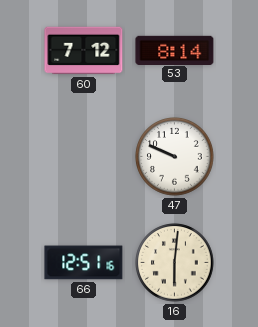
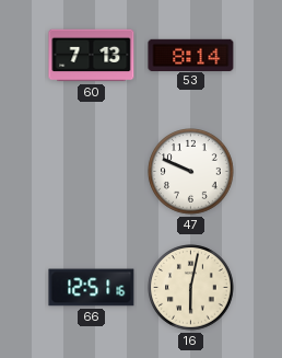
60: 7:12 -> 7:13 (92, 56)
16: 6:01 -> 6:02 (191, 288)
